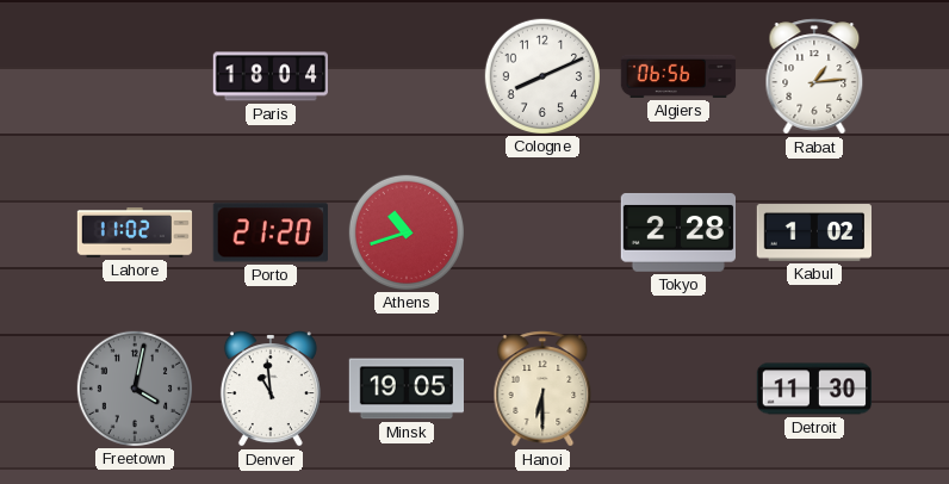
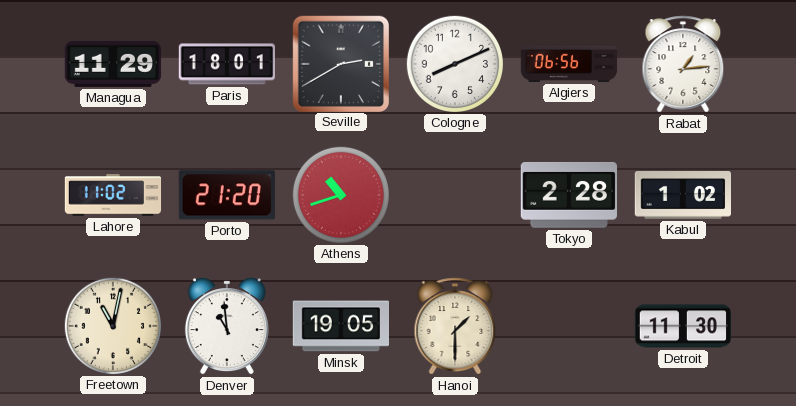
Managua: none -> 11:29 (113, 64)
Paris: 18:04 -> 18:01 (226, 64)
Seville: none -> 2:40 (340, 63)
Freetown: 4:02 -> 11:02 (112, 325)
Freetown dial: grey -> cream (112, 325)
Hanoi: 6:30 -> 1:30 (455, 326)
